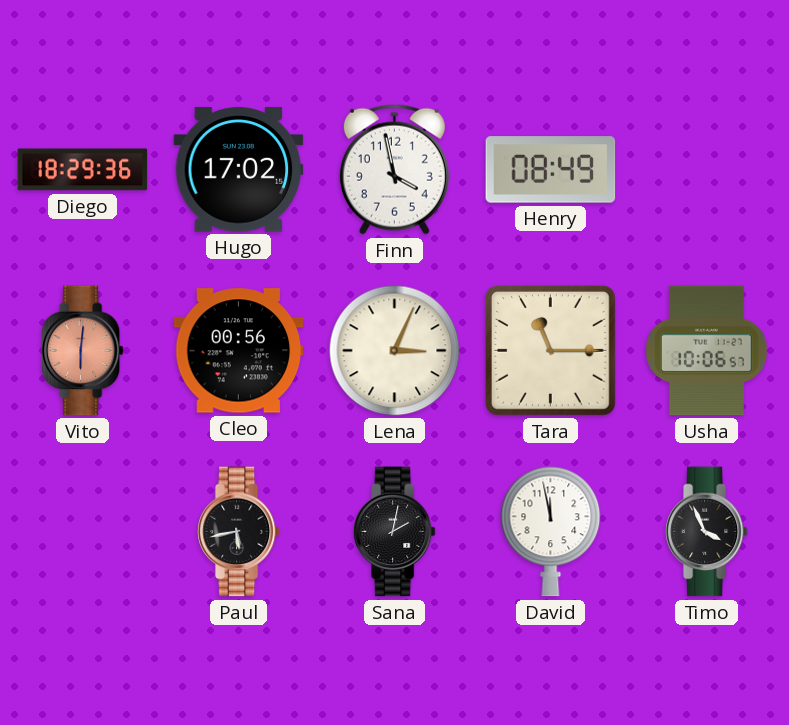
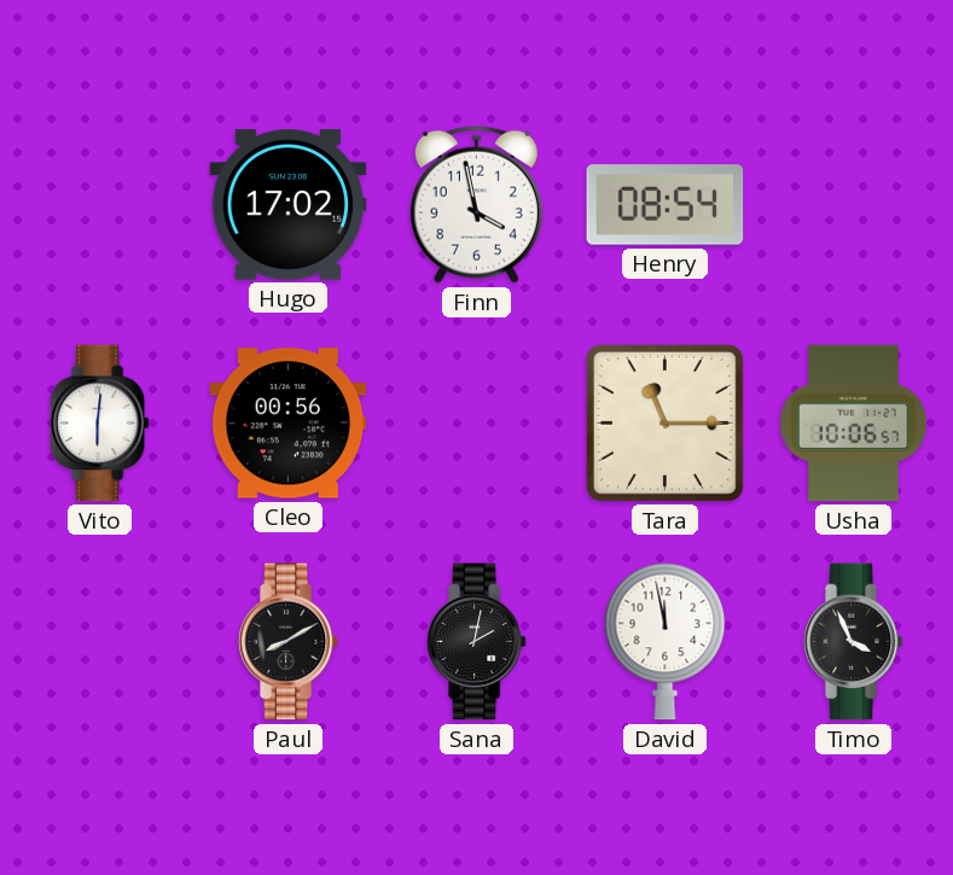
Diego: 18:29 -> none (83, 170)
Henry: 08:49 -> 08:54 (666, 205)
Vito dial: salmon -> white (99, 424)
Lena: 3:04 -> none (395, 351)
Paul: 5:43 -> 8:10 (287, 642)
